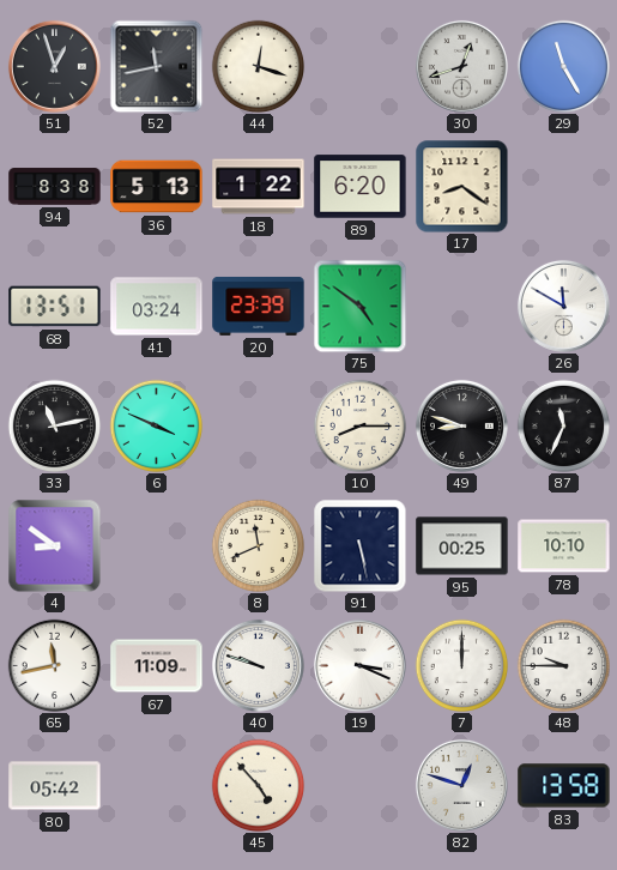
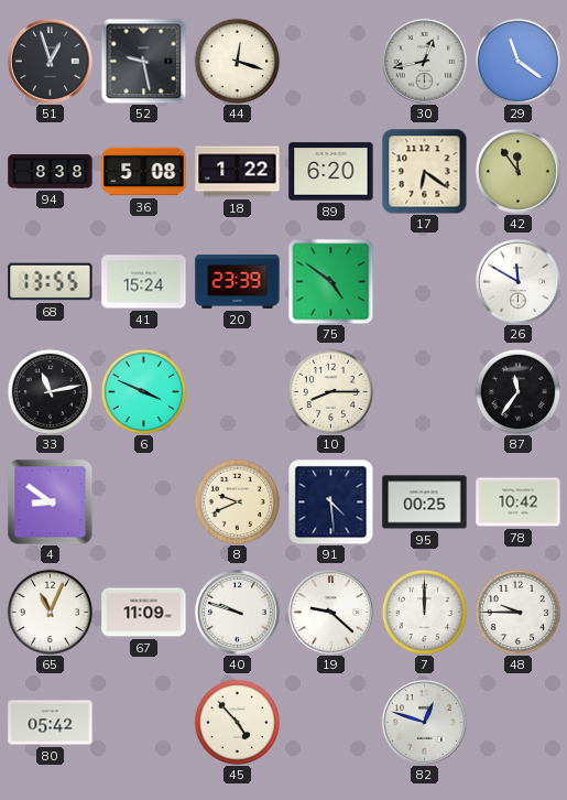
52: 11:43 -> 9:28 (143, 61)
30: 12:42 -> 12:43 (424, 61)
29: 11:25 -> 11:21 (517, 61)
36: 5:13 -> 5:08 (144, 172)
17: 8:21 -> 6:21 (424, 171)
42: none -> 11:54 (517, 171)
68: 13:51 -> 13:55 (51, 282)
41: 03:24 -> 15:24 (144, 282)
49: 8:48 -> none (461, 425)
87: 11:34 -> 11:36 (517, 391)
8: 11:41 -> 9:41 (237, 501)
91: 5:28 -> 4:29 (330, 501)
78: 10:10 -> 10:42 (519, 502)
65: 11:43 -> 11:04 (50, 612)
19: 3:19 -> 9:22 (330, 612)
83: 13:58 -> none (564, 786)
